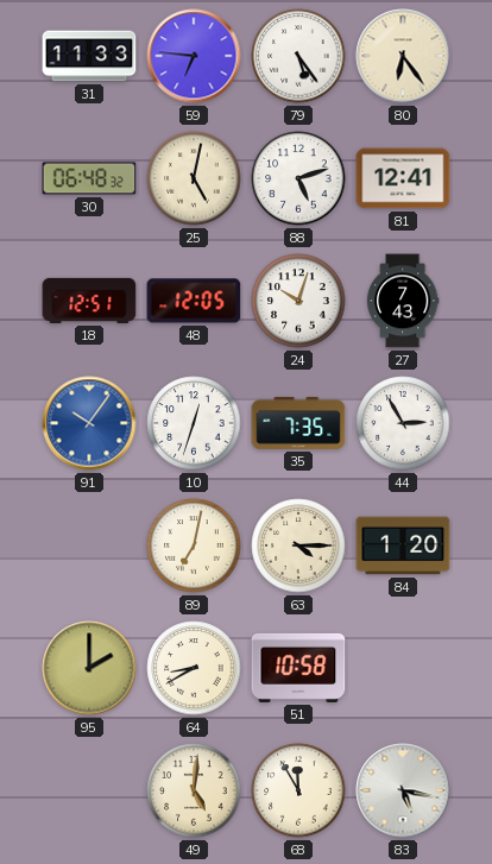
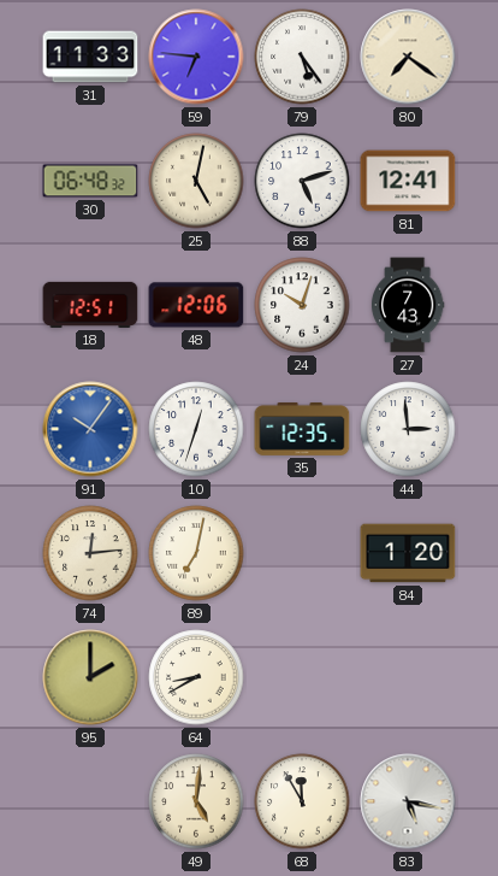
80: 6:24 -> 7:21 (408, 57)
48: 12:05 -> 12:06 (196, 305)
35: 7:35 -> 12:35 (302, 429)
44: 2:55 -> 2:59 (408, 429)
74: none -> 12:14 (90, 553)
63: 4:15 -> none (298, 545)
51: 10:58 -> none (298, 668)
